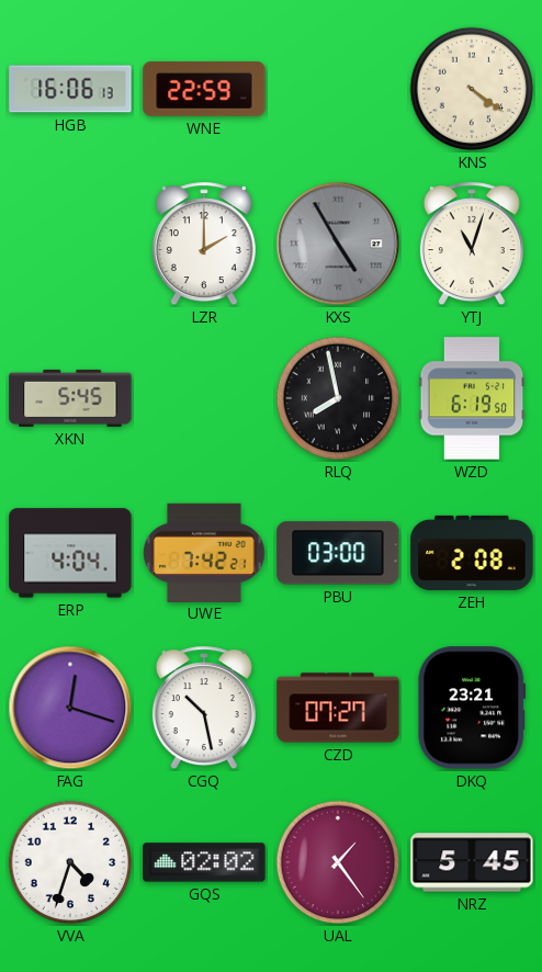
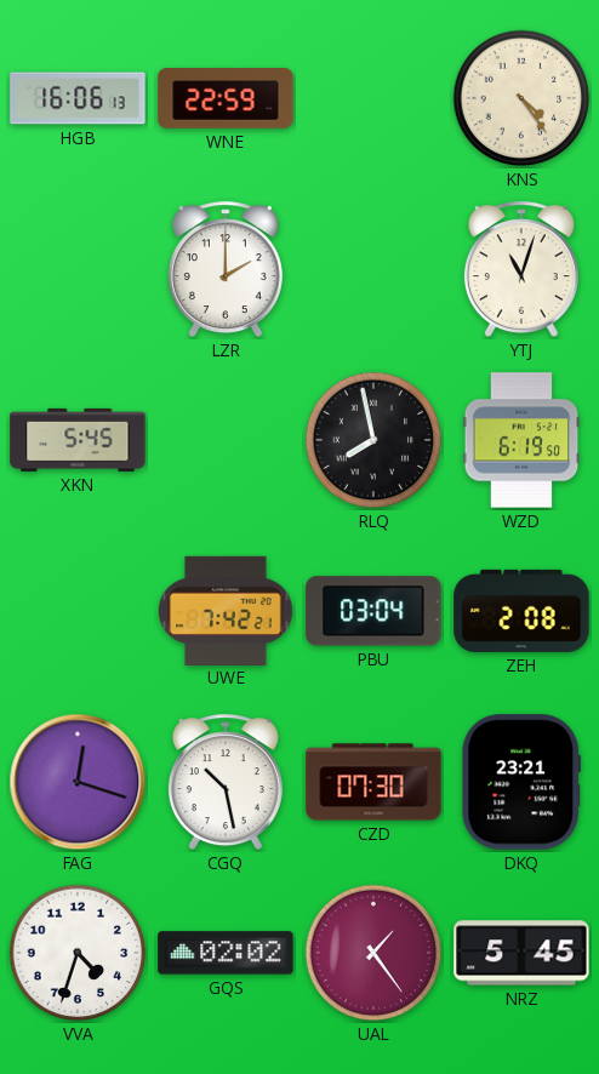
KNS: 4:21 -> 4:24 (521, 98)
KXS: 4:55 -> none (338, 244)
ERP: 4:04 -> none (70, 553)
PBU: 03:00 -> 03:04 (373, 611)
CZD: 07:27 -> 07:30 (373, 782)
